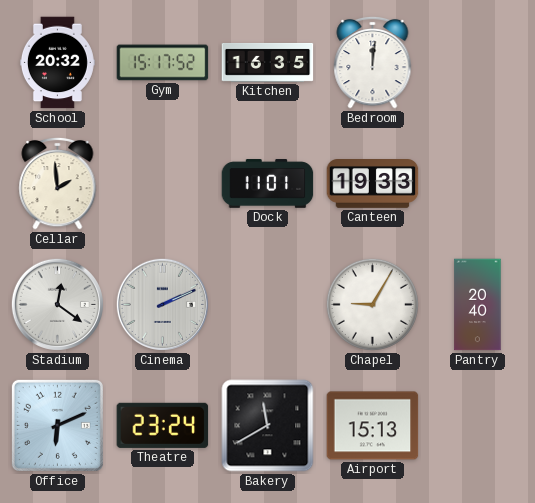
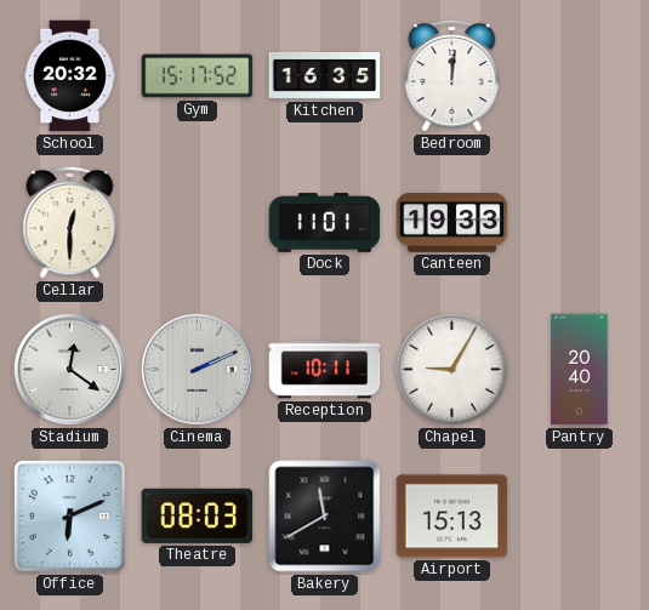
Cellar: 1:59 -> 12:30 (70, 222)
Reception: none -> 10:11 (325, 370)
Theatre: 23:24 -> 08:03 (198, 515)
